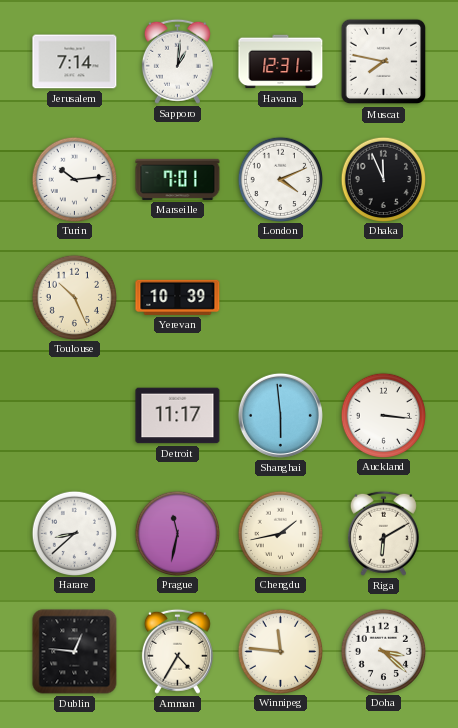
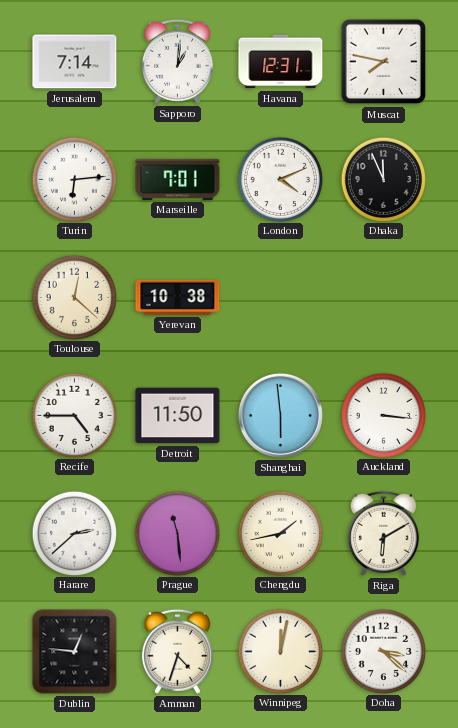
Turin: 10:14 -> 6:14 (74, 179)
Toulouse: 10:26 -> 12:22 (74, 297)
Yerevan: 10:39 -> 10:38 (178, 297)
Recife: none -> 4:45 (74, 415)
Detroit: 11:17 -> 11:50 (178, 416)
Harare: 8:38 -> 2:38 (74, 533)
Prague: 11:32 -> 11:29 (177, 533)
Amman: 4:35 -> 4:33 (177, 651)
Winnipeg: 11:46 -> 12:02 (280, 651)
